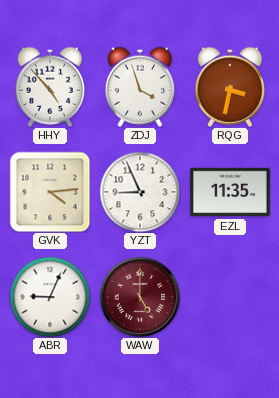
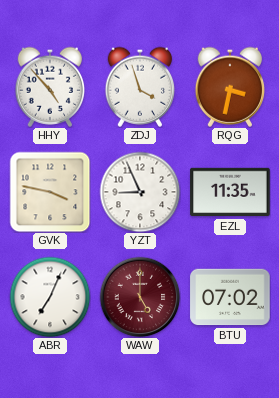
GVK: 4:14 -> 3:47 (50, 192)
ABR: 9:04 -> 7:04 (50, 297)
BTU: none -> 07:02 (230, 297)
